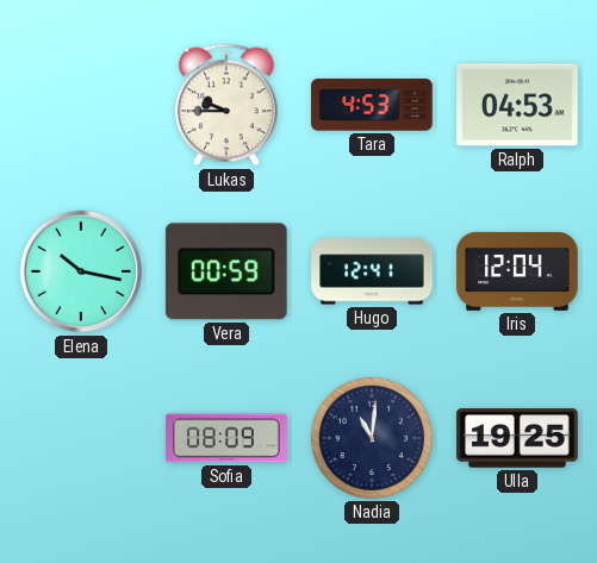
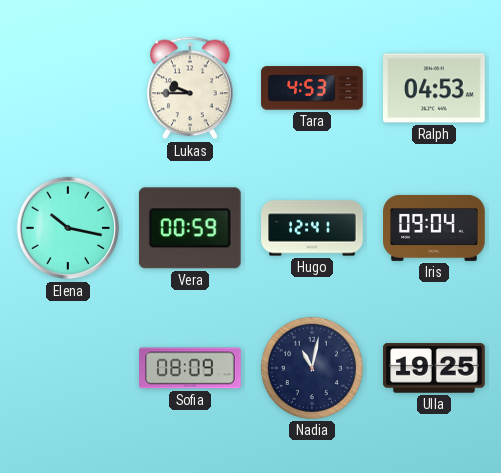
Iris: 12:04 -> 09:04 (434, 228)
Nadia: 11:01 -> 11:02 (312, 368)
